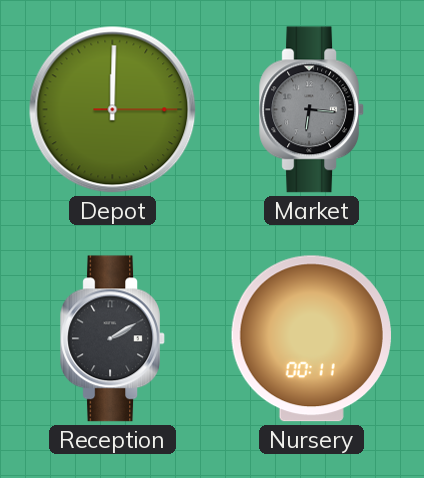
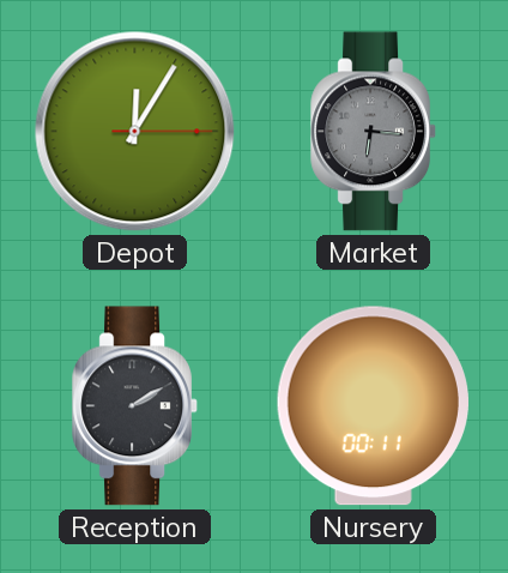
Depot: 12:00 -> 12:05 (135, 132)
